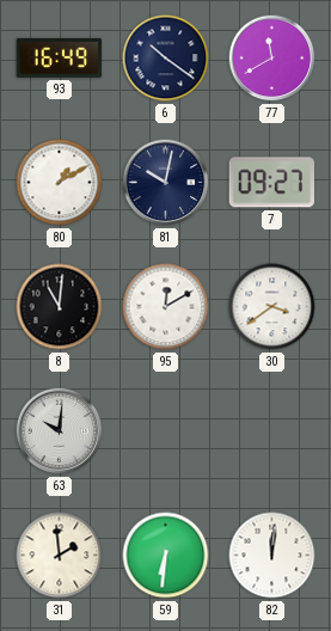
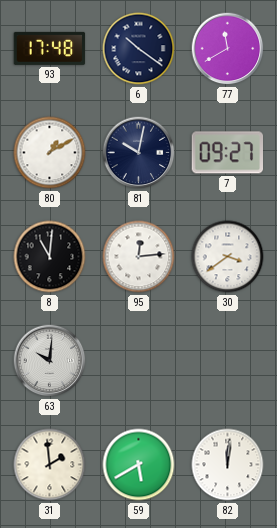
93: 16:49 -> 17:48 (50, 48)
95: 12:10 -> 12:14 (139, 257)
59: 6:31 -> 5:40 (139, 465)
